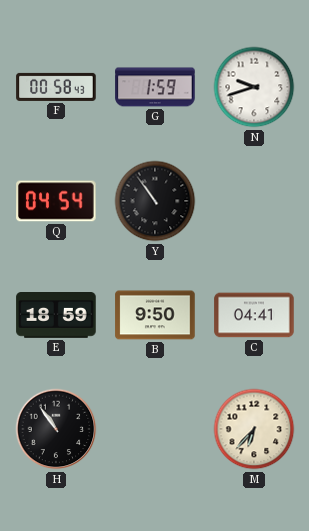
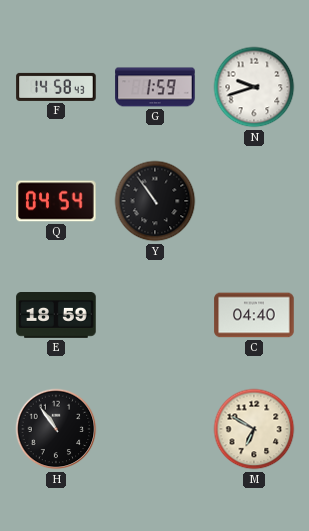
F: 00:58 -> 14:58 (56, 87)
B: 9:50 -> none (155, 315)
C: 04:41 -> 04:40 (254, 315)
M: 6:37 -> 6:50 (254, 429)
